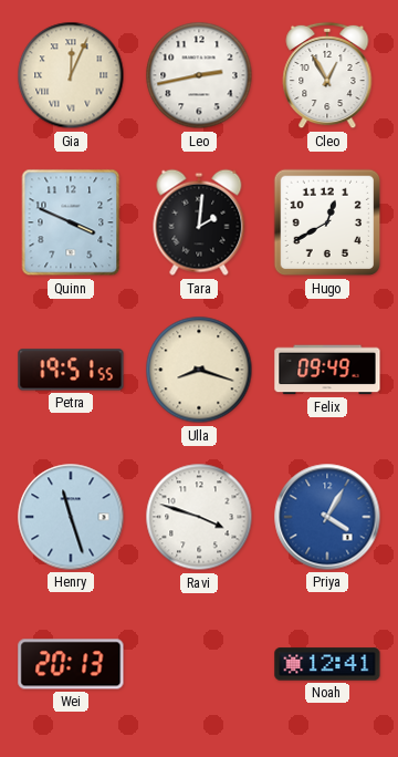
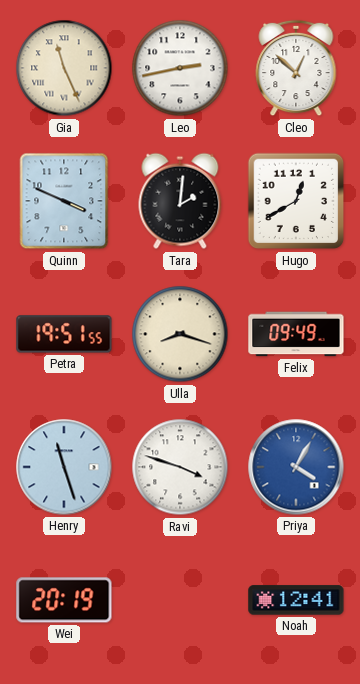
Gia: 12:04 -> 11:26 (64, 68)
Cleo: 12:55 -> 12:52 (296, 68)
Wei: 20:13 -> 20:19 (64, 600)
